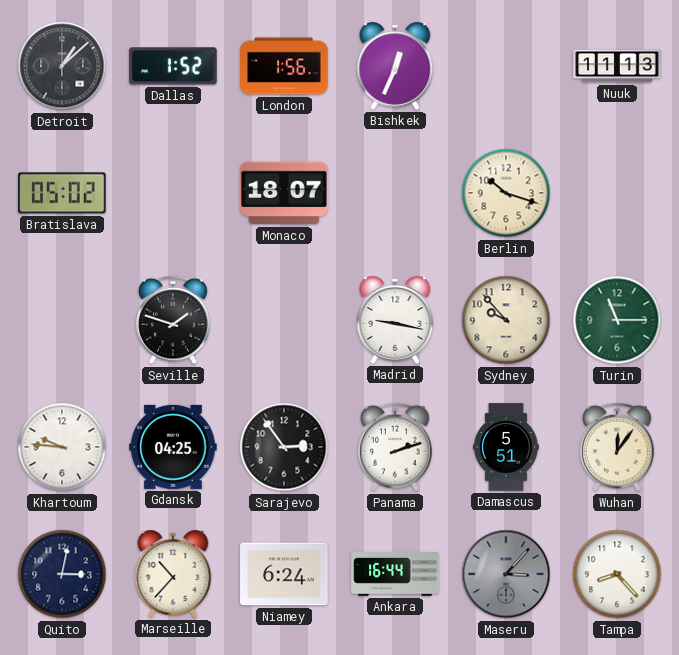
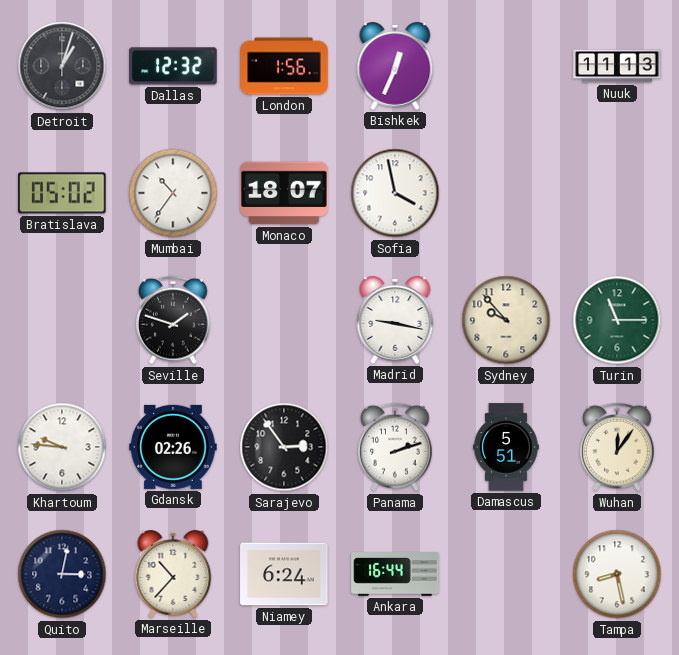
Detroit: 1:08 -> 1:03 (62, 66)
Dallas: 1:52 -> 12:32 (173, 66)
Mumbai: none -> 10:36 (173, 193)
Sofia: none -> 3:58 (395, 193)
Berlin: 10:18 -> none (506, 193)
Gdansk: 04:25 -> 02:26 (173, 447)
Maseru: 3:07 -> none (506, 574)
Tampa: 8:23 -> 8:28 (617, 574)
